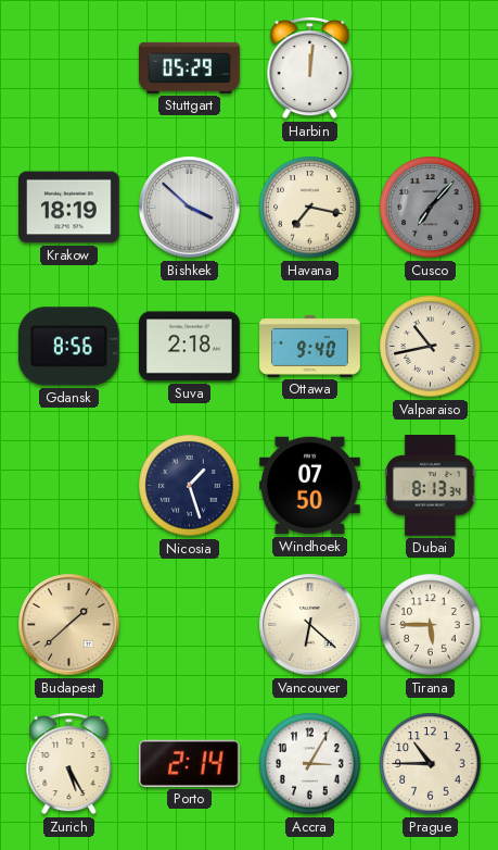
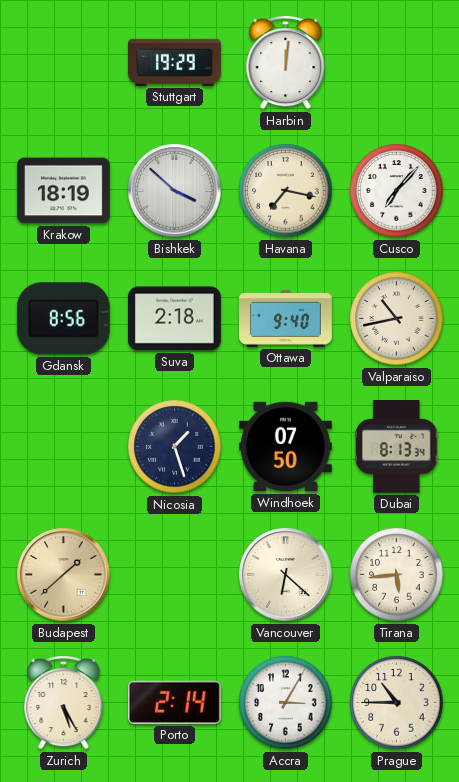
Stuttgart: 05:29 -> 19:29 (175, 62)
Cusco dial: grey -> white (397, 191)
Tirana: 5:45 -> 5:44 (397, 575)
